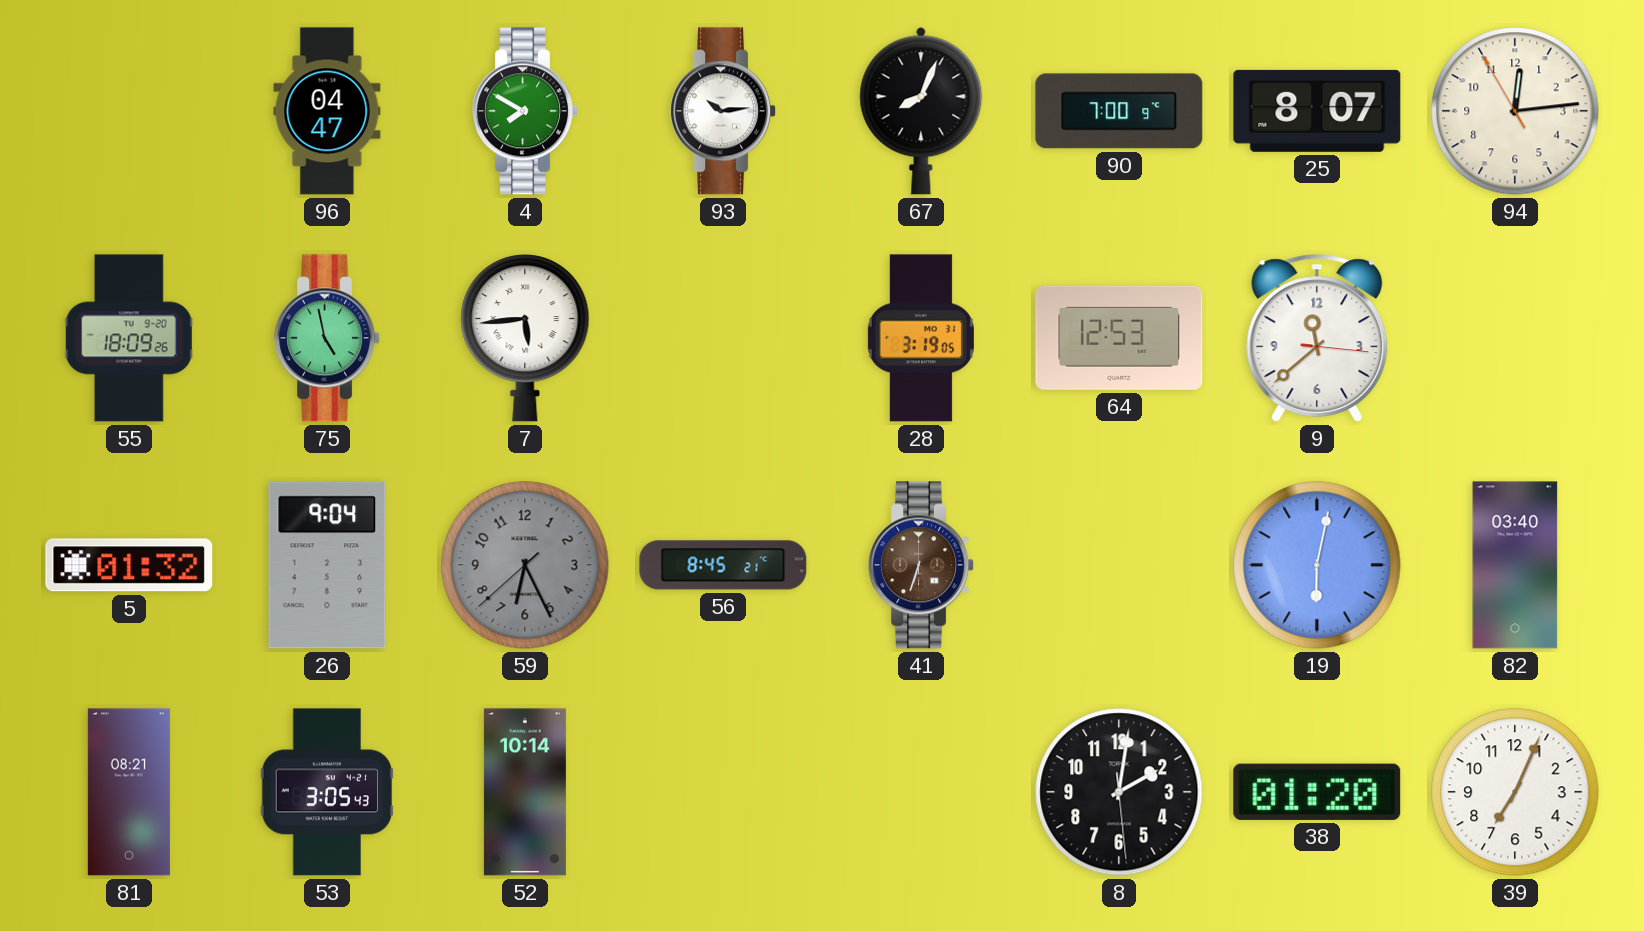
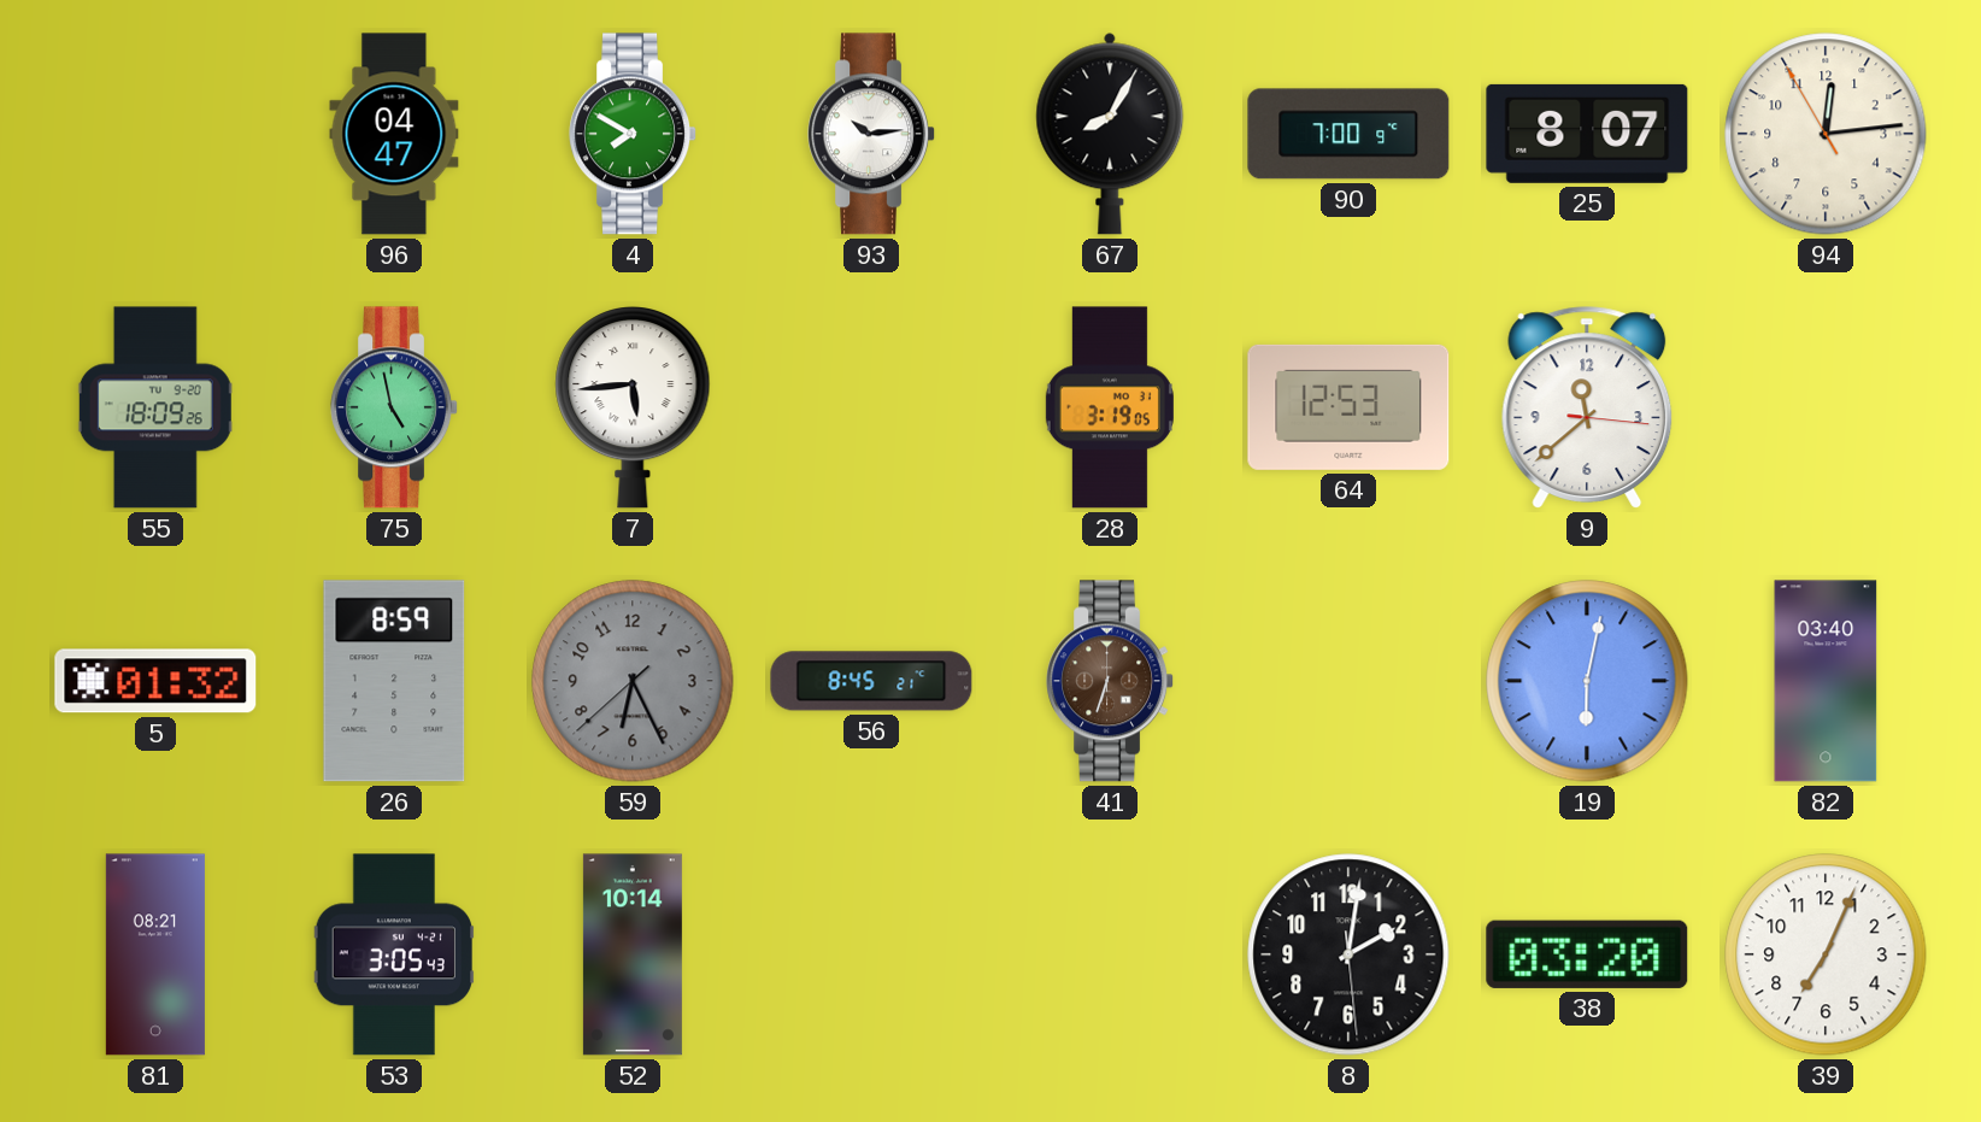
67: 8:04 -> 8:05 (1110, 134)
26: 9:04 -> 8:59 (394, 681)
38: 01:20 -> 03:20 (1587, 954)
